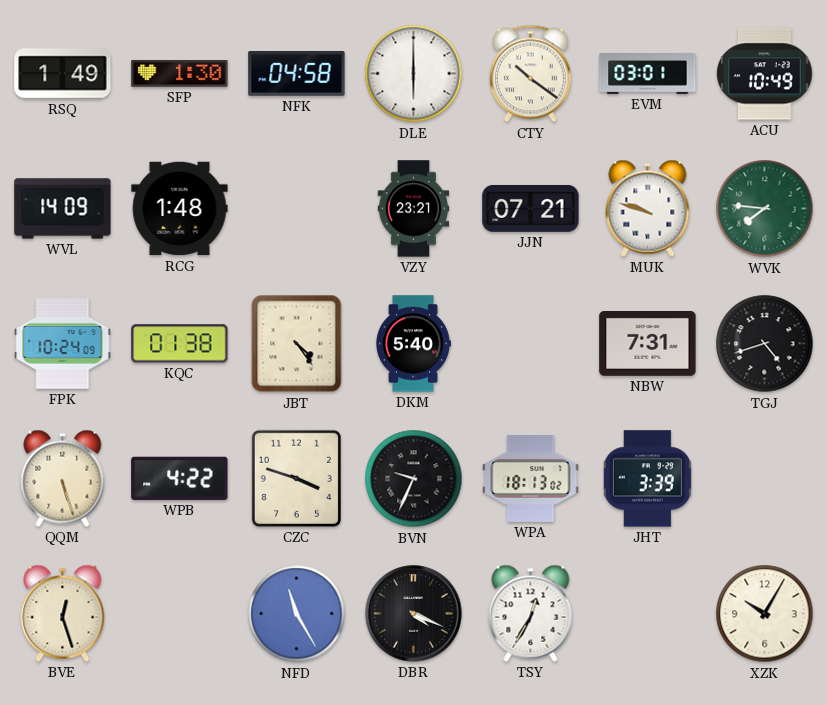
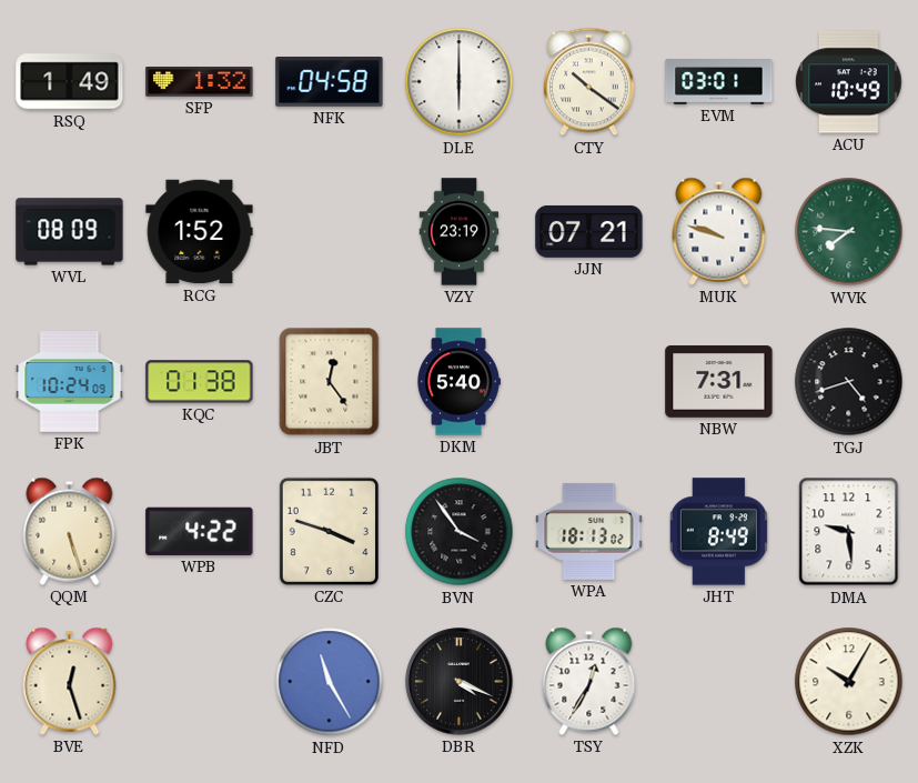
SFP: 1:30 -> 1:32 (200, 82)
WVL: 14:09 -> 08:09 (70, 232)
RCG: 1:48 -> 1:52 (200, 232)
VZY: 23:21 -> 23:19 (460, 232)
JBT: 4:24 -> 12:24 (330, 382)
BVN: 9:34 -> 3:54 (460, 532)
JHT: 3:39 -> 8:49 (718, 532)
DMA: none -> 9:29 (849, 532)
